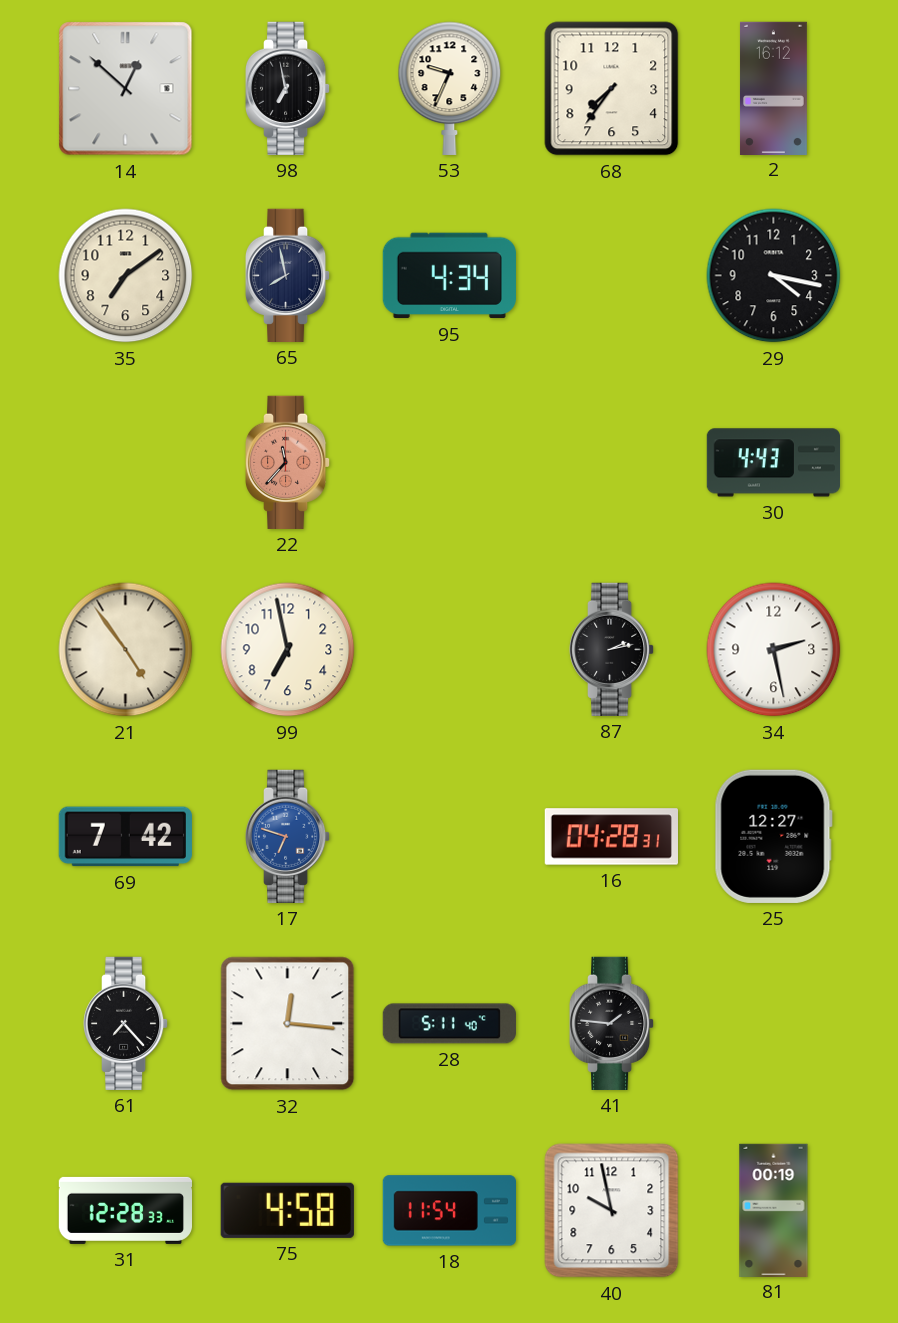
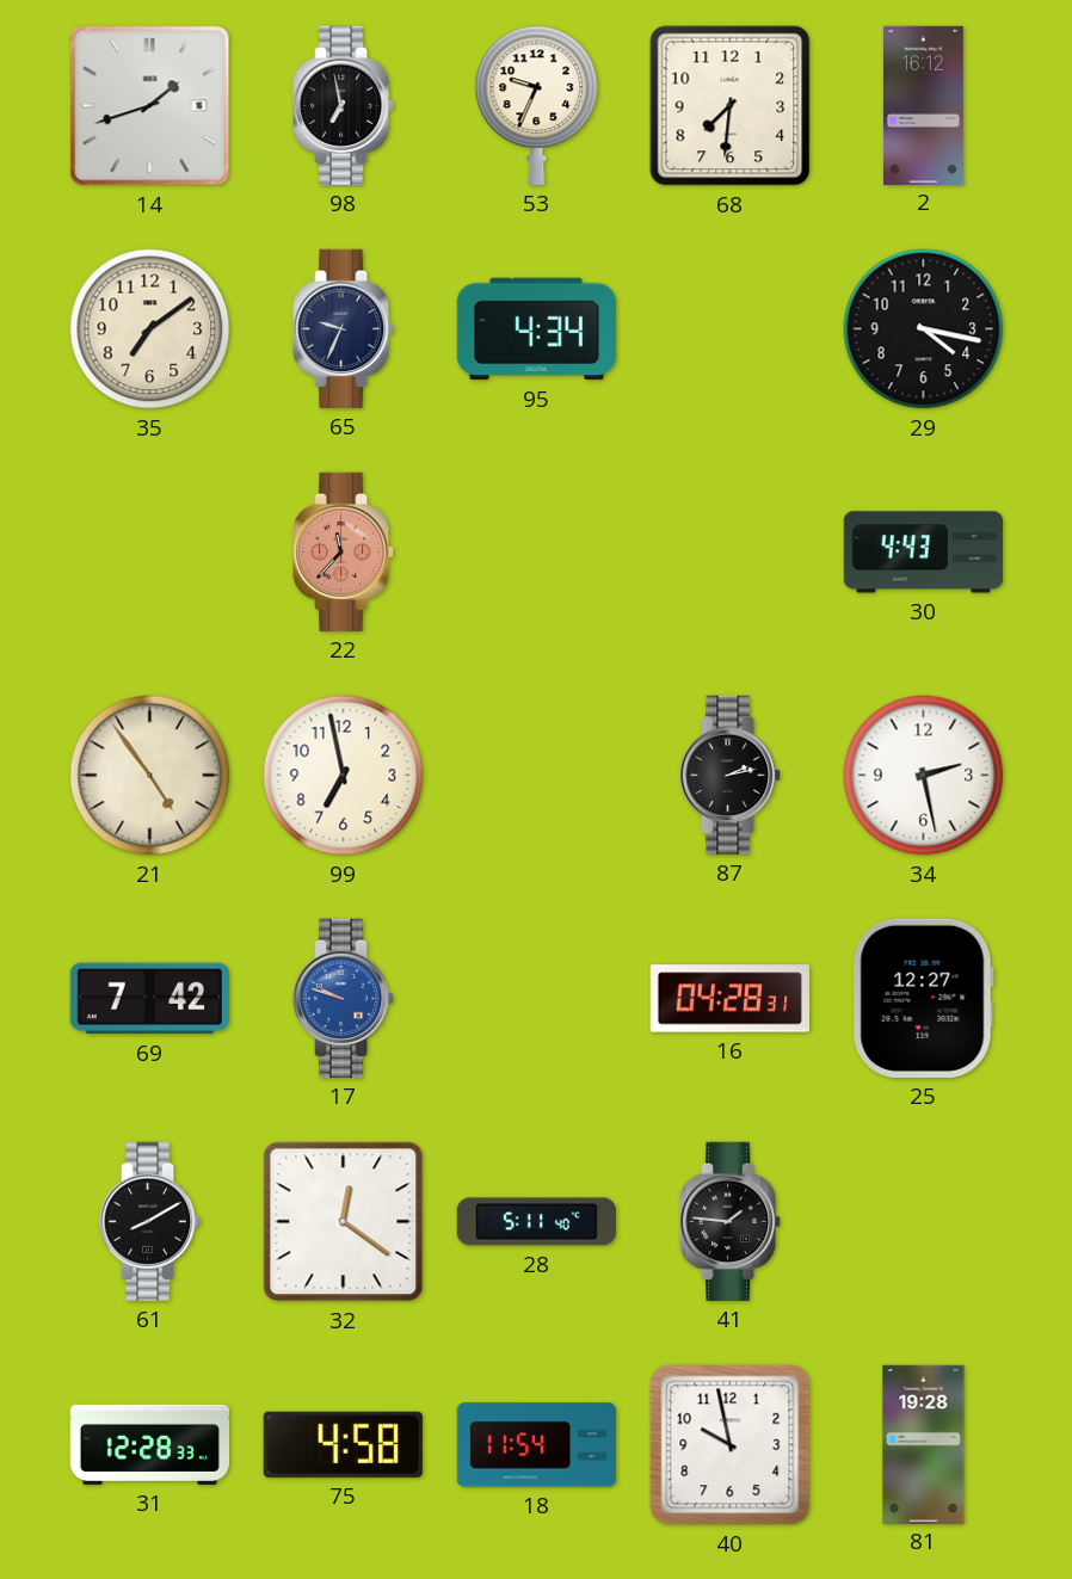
14: 12:52 -> 1:42 (150, 106)
68: 7:36 -> 7:31 (731, 106)
65: 7:58 -> 9:34 (344, 328)
17: 6:48 -> 9:48 (344, 998)
61: 7:23 -> 8:10 (150, 1221)
32: 12:16 -> 12:21 (344, 1222)
81: 00:19 -> 19:28 (924, 1444)
